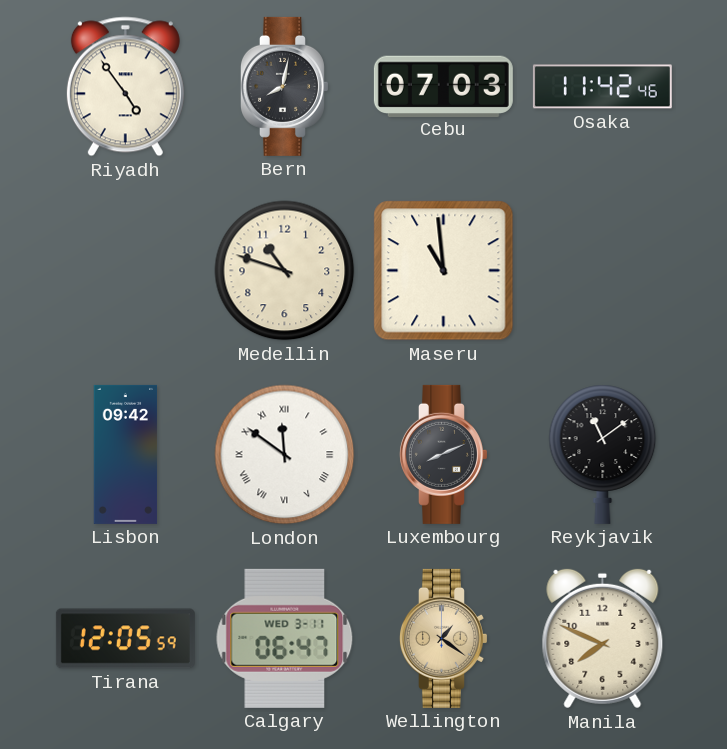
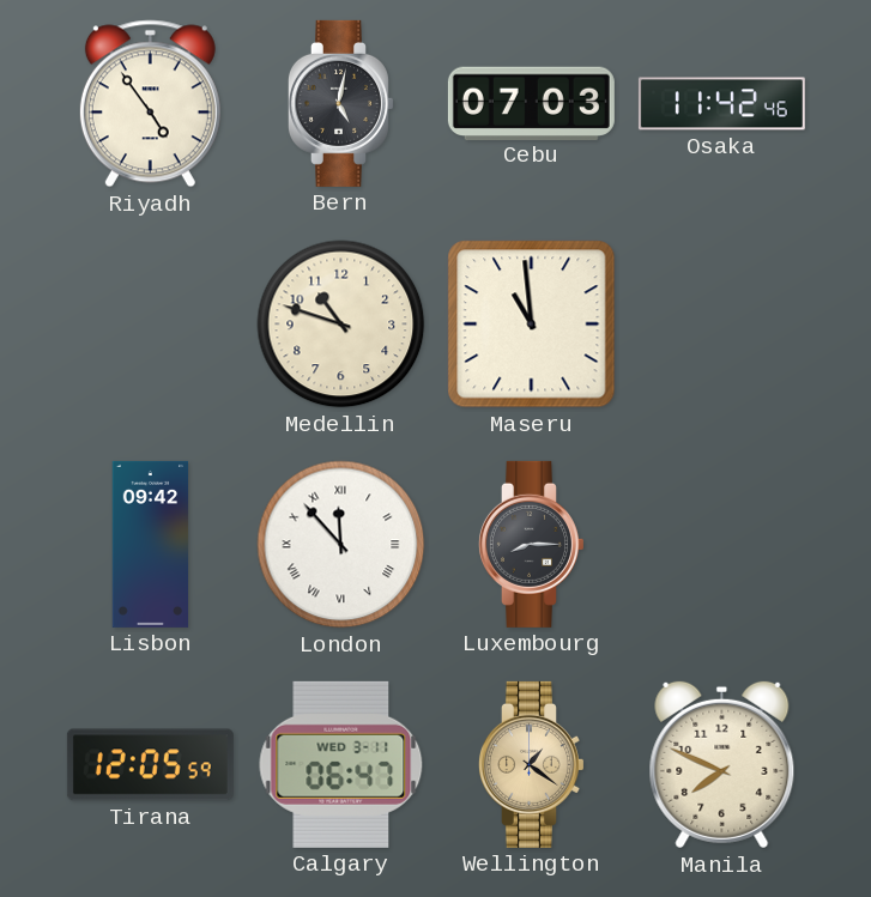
Bern: 8:02 -> 5:02 (340, 103)
London: 11:51 -> 11:53 (341, 545)
Luxembourg: 8:11 -> 8:15 (531, 544)
Reykjavik: 11:09 -> none (603, 454)
